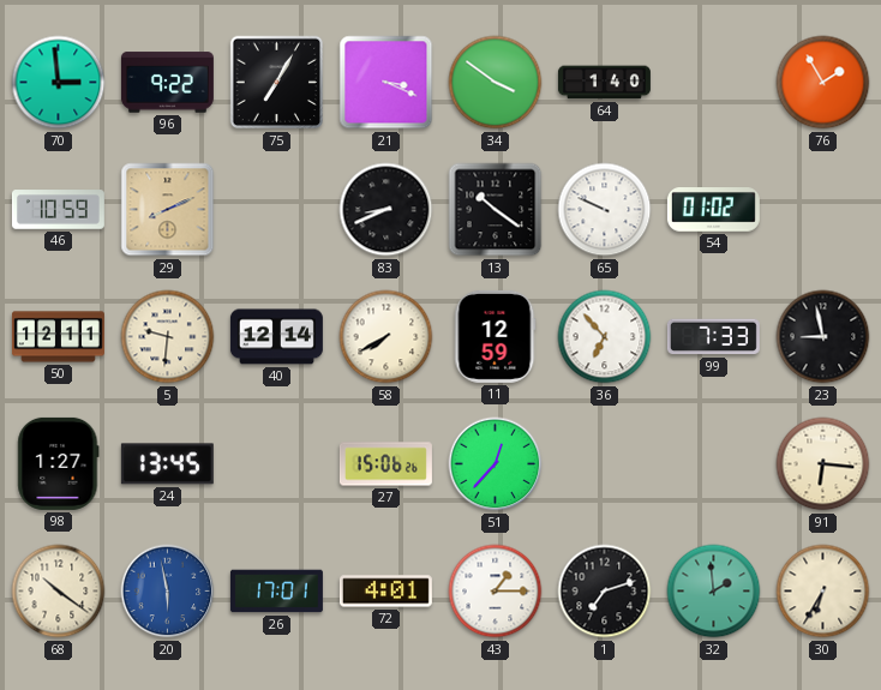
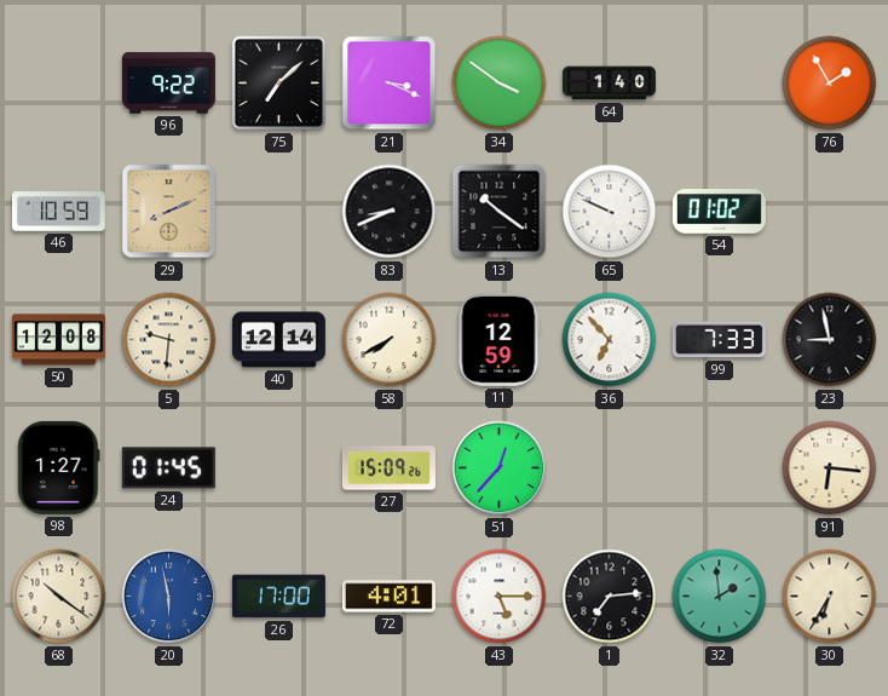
70: 2:59 -> none (59, 83)
75: 7:05 -> 7:08 (279, 84)
50: 12:11 -> 12:08 (58, 340)
24: 13:45 -> 01:45 (168, 468)
27: 15:06 -> 15:09 (388, 468)
26: 17:01 -> 17:00 (278, 597)
43: 1:15 -> 5:15 (500, 597)
1: 7:12 -> 7:14 (610, 597)
